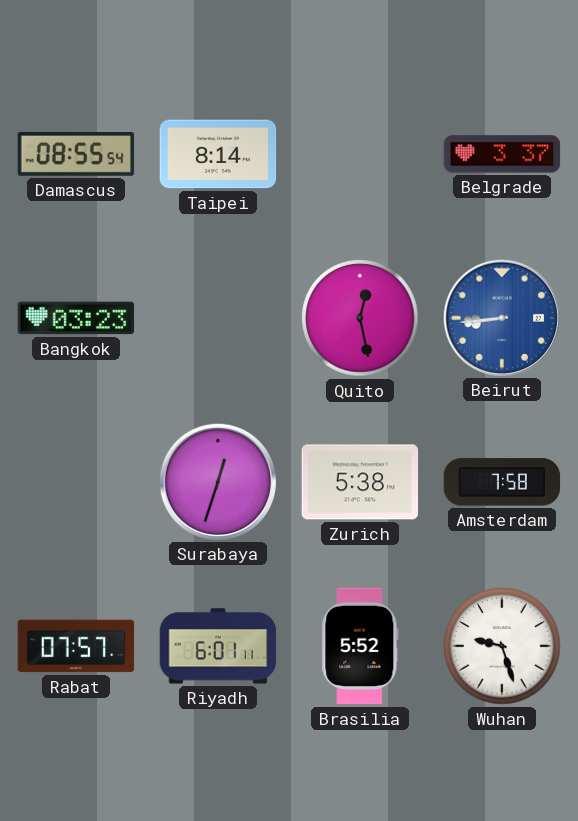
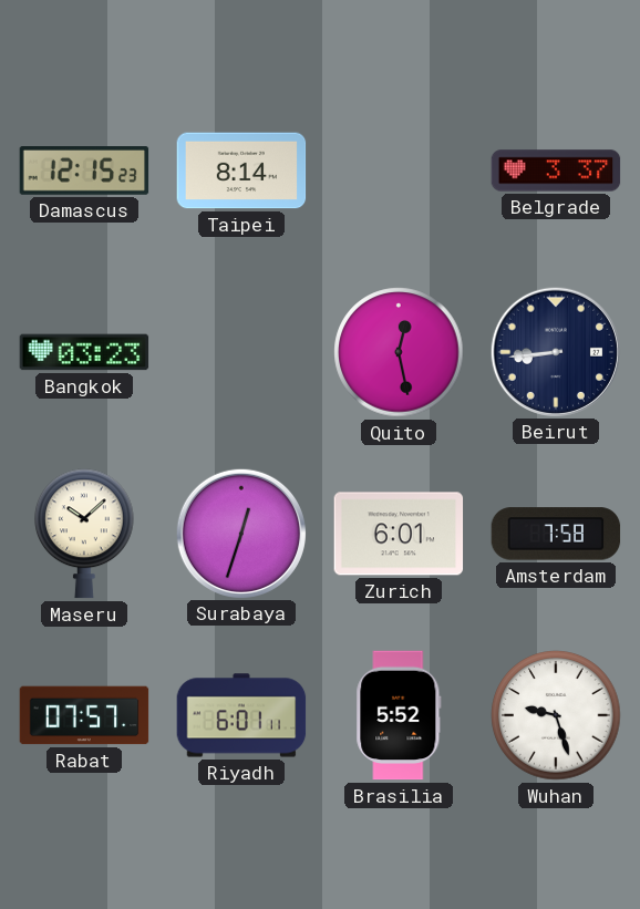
Damascus: 08:55 -> 12:15 (84, 172)
Beirut dial: blue -> navy (555, 351)
Maseru: none -> 10:08 (84, 534)
Zurich: 5:38 -> 6:01 (399, 534)
